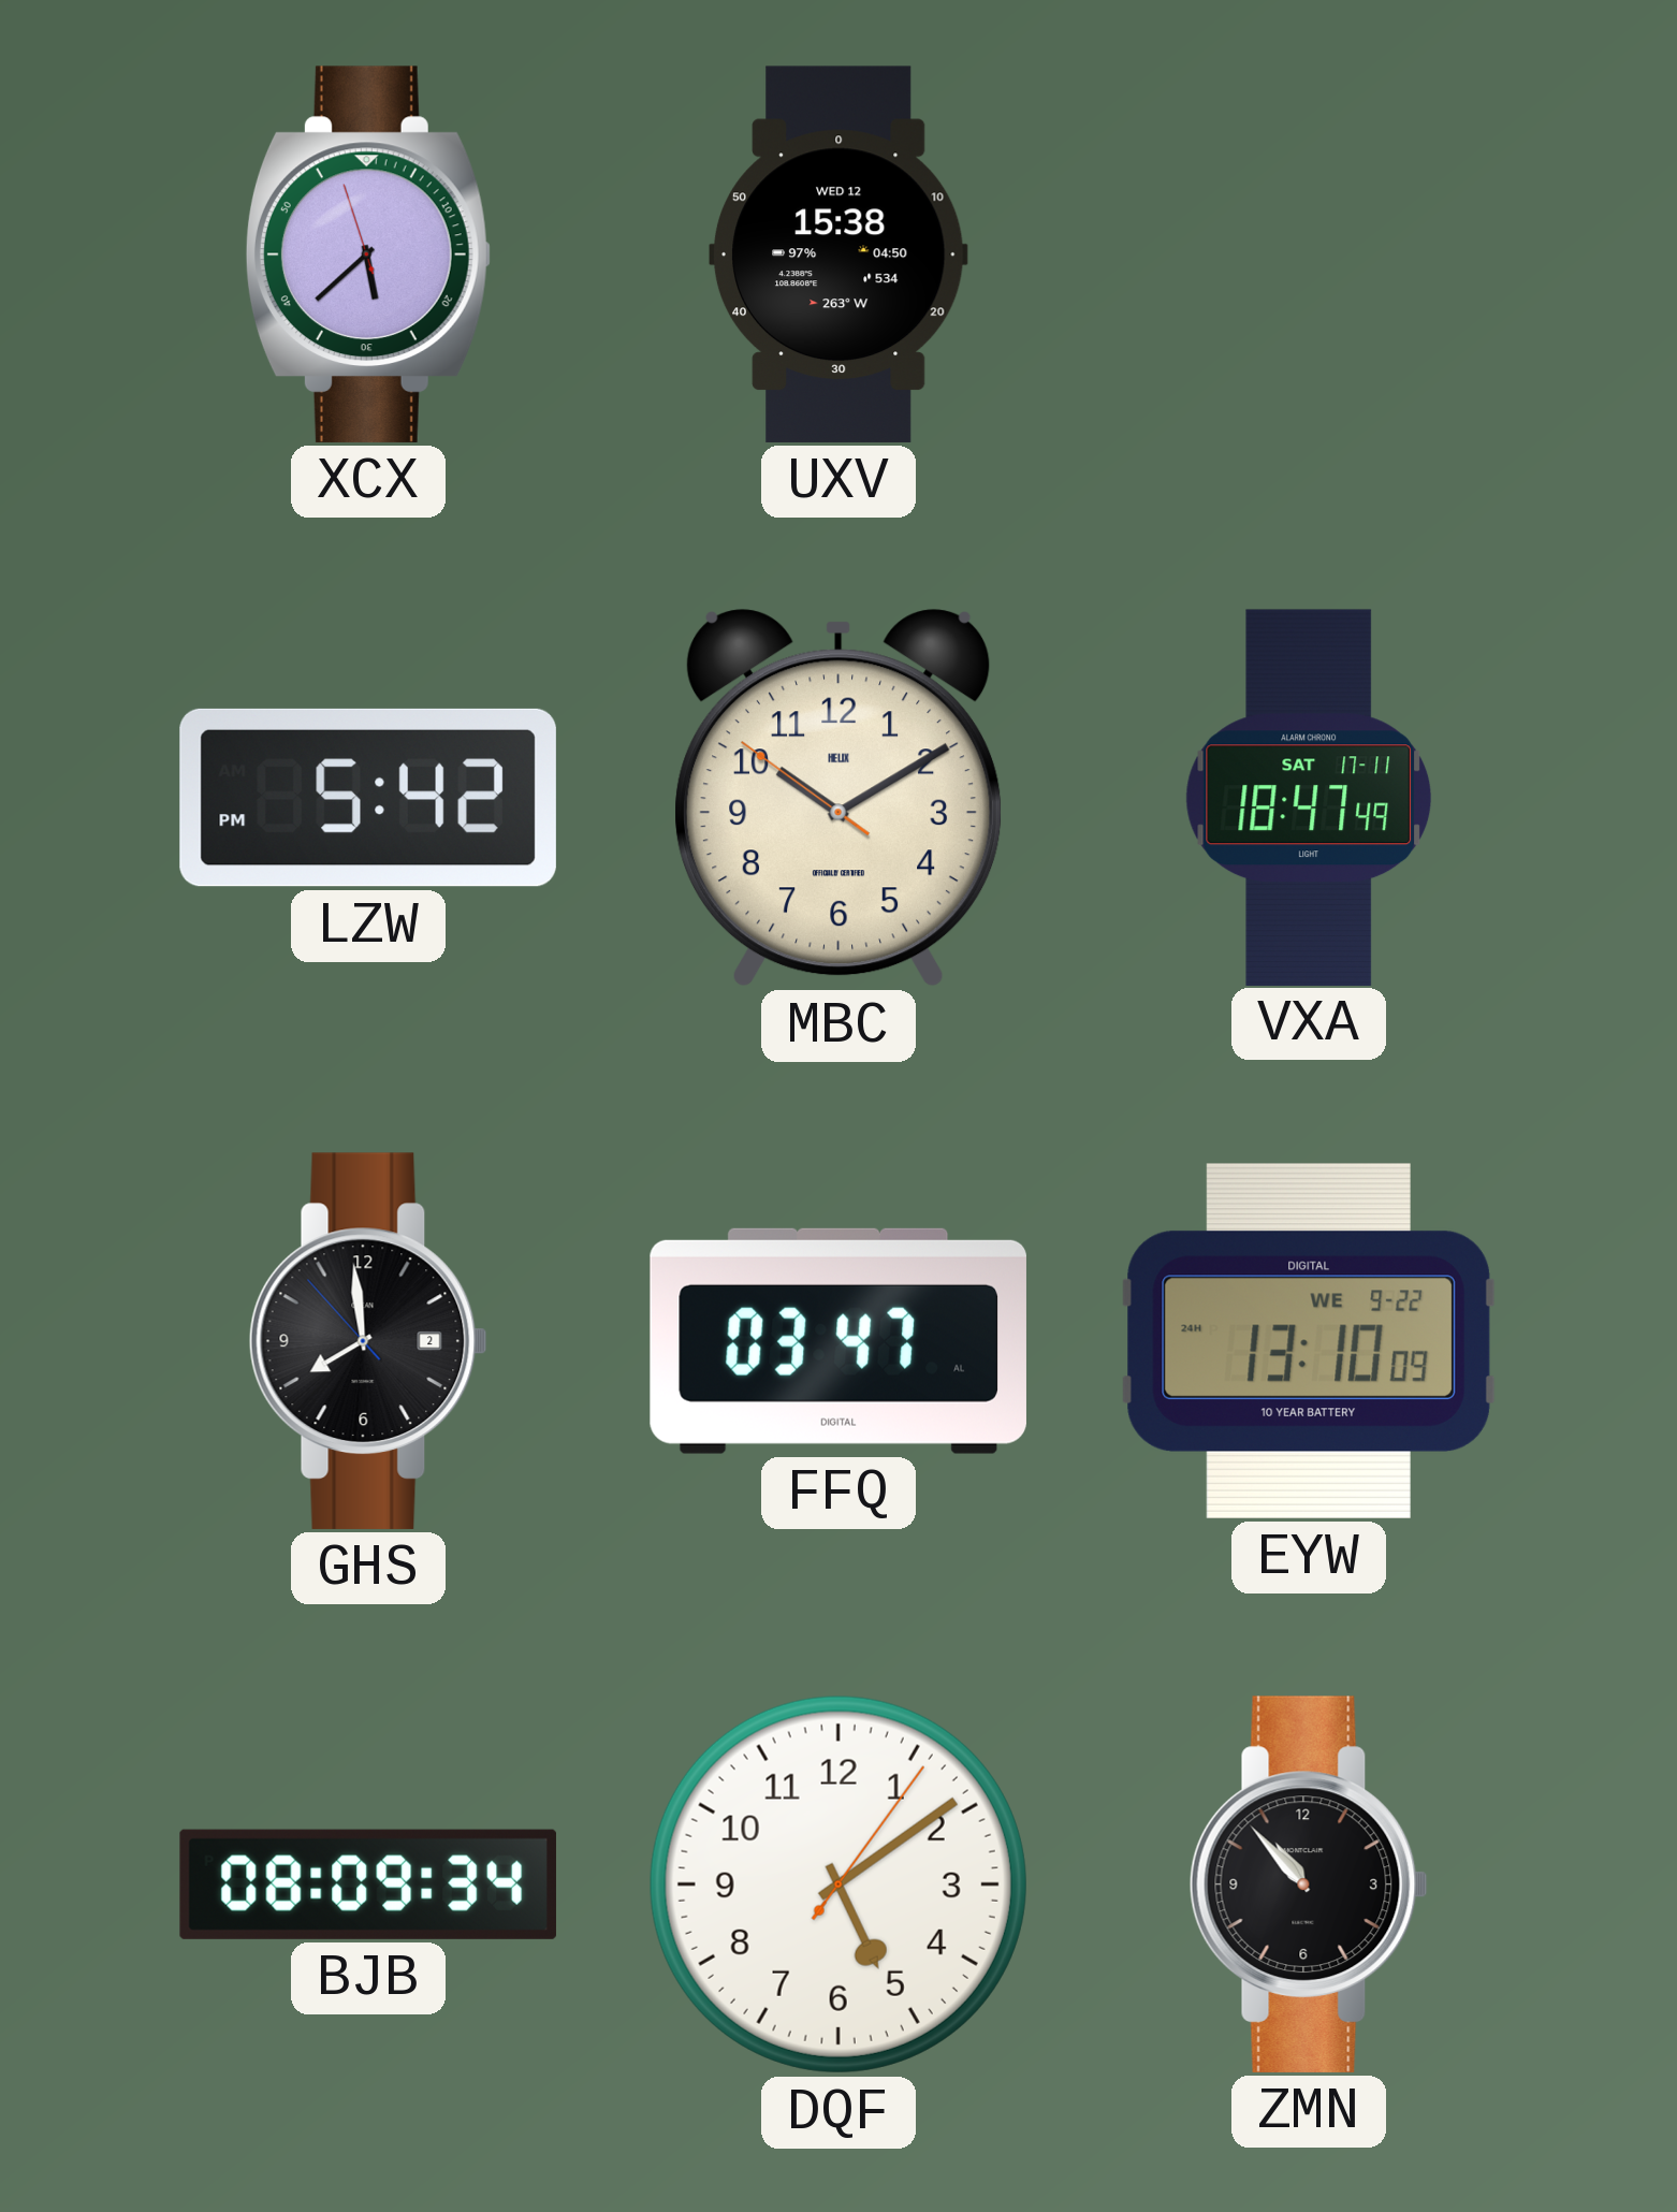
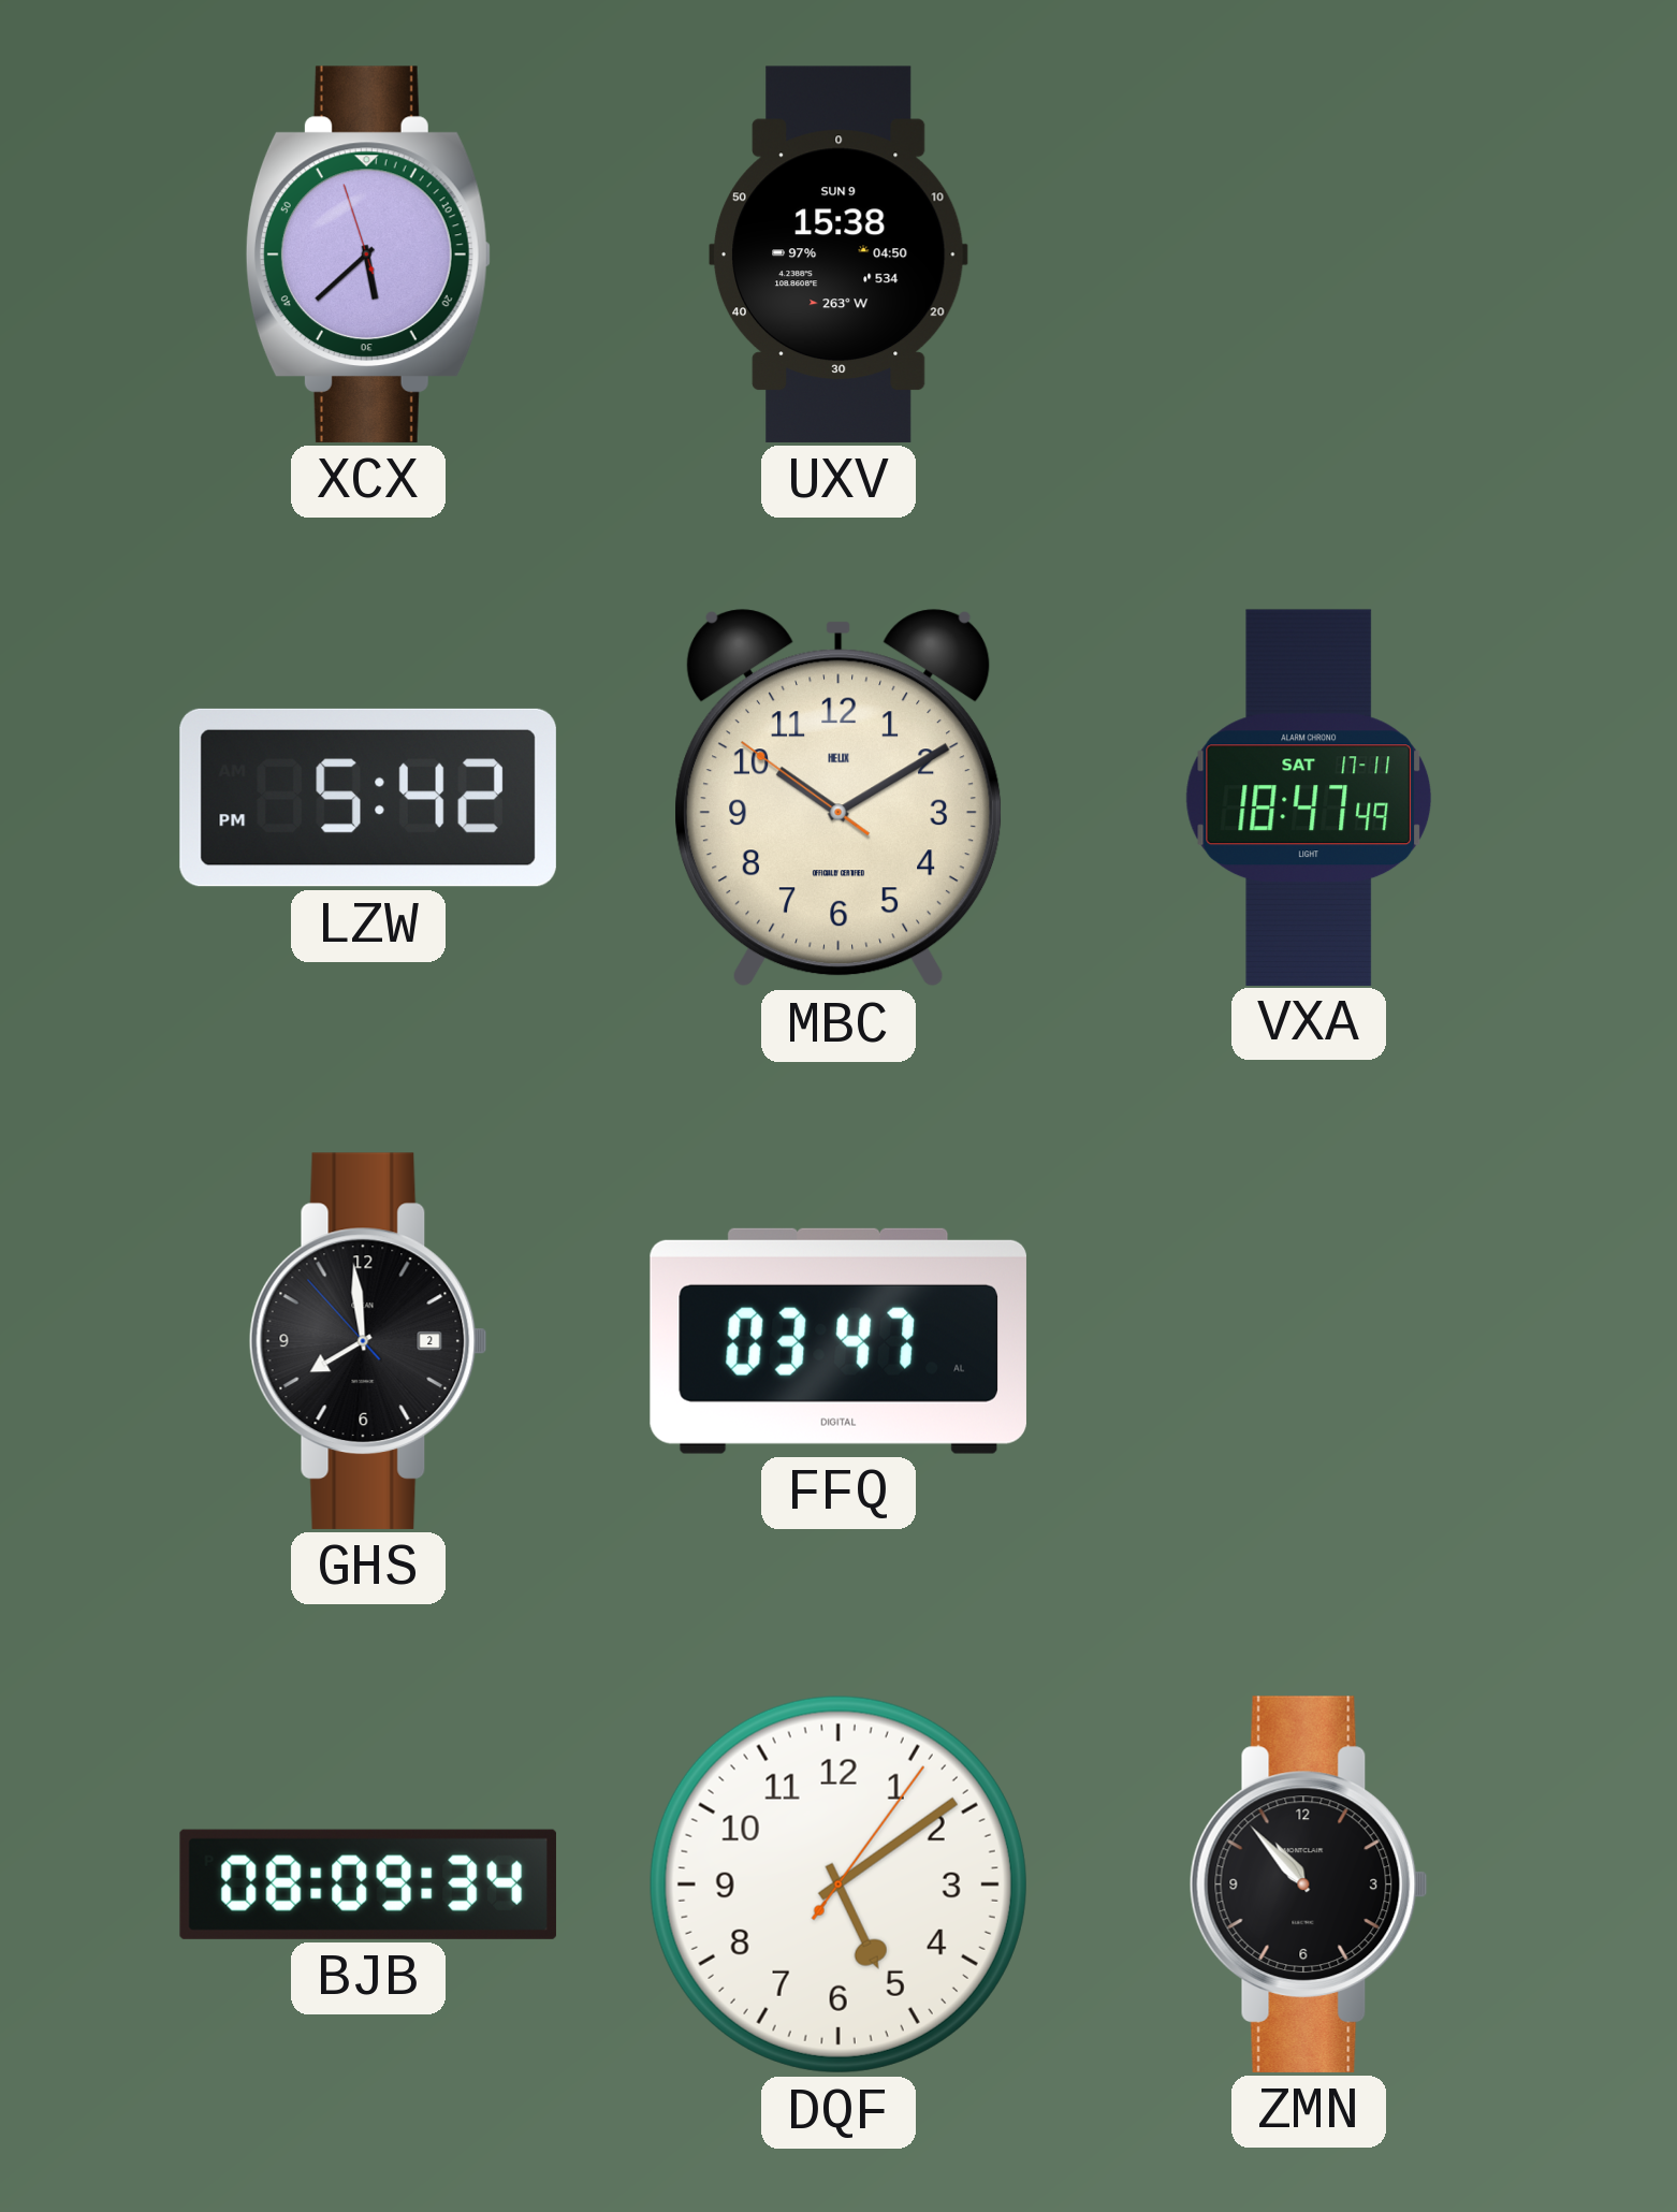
UXV date: WED 12 -> SUN 9 (838, 254)
EYW: 13:10 -> none (1309, 1341)
